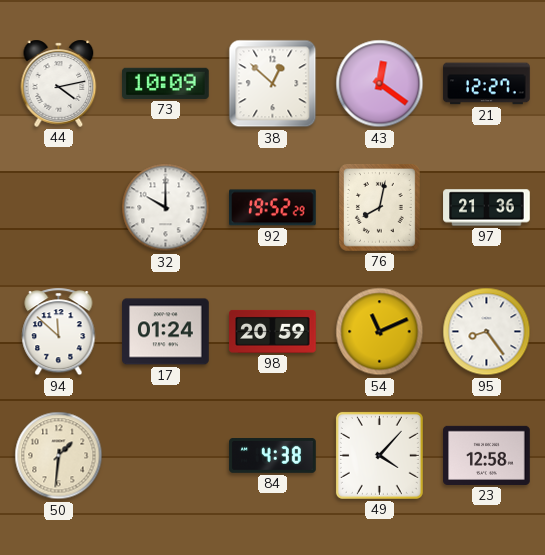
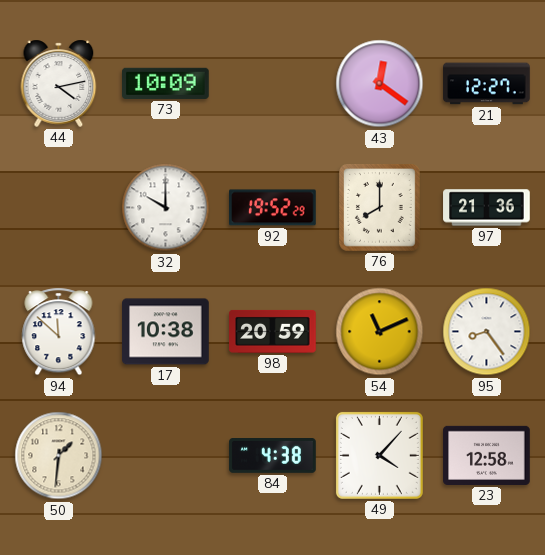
38: 12:52 -> none (273, 84)
76: 8:02 -> 8:00 (380, 208)
17: 01:24 -> 10:38 (166, 332)
